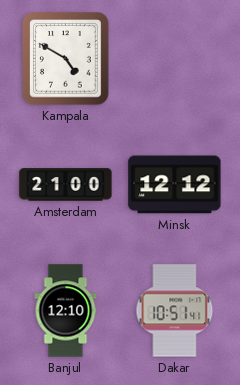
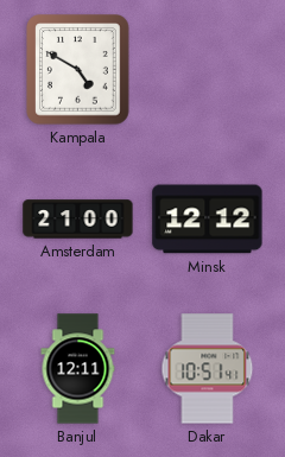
Banjul: 12:10 -> 12:11 (78, 369)
